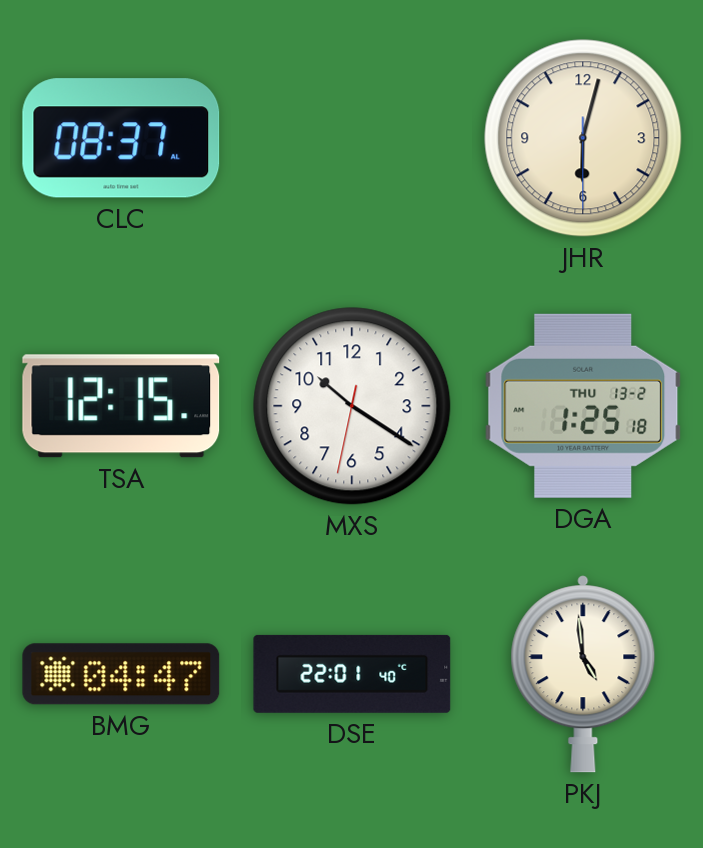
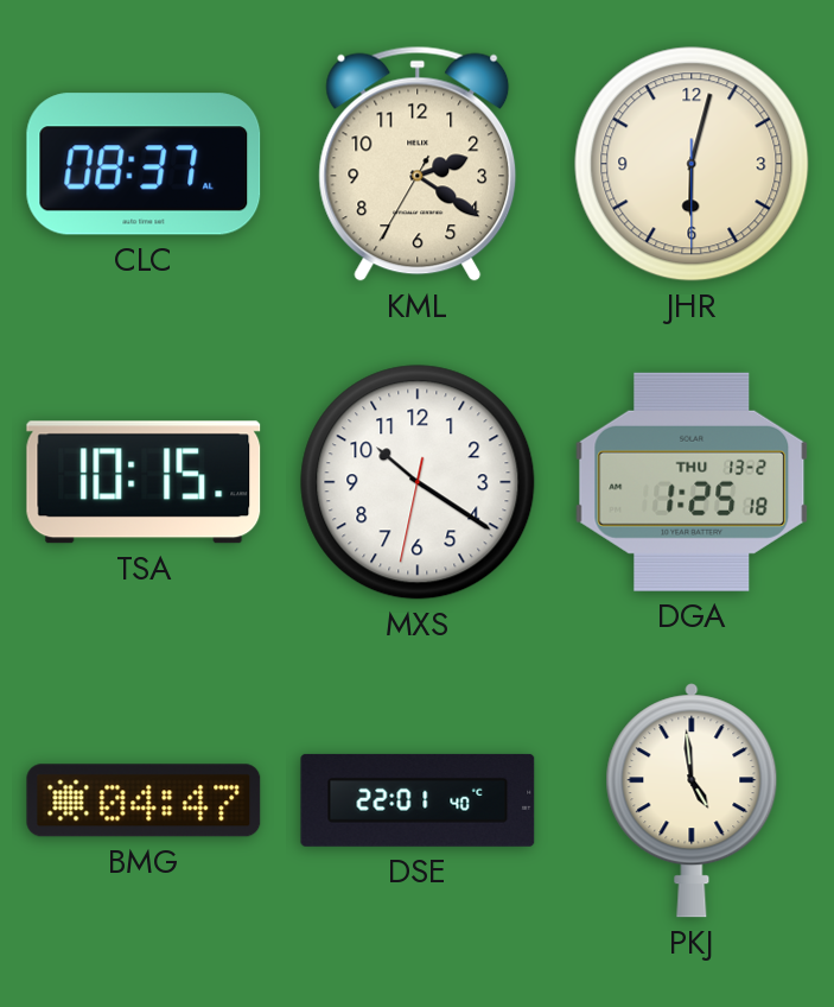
KML: none -> 2:20 (418, 164)
TSA: 12:15 -> 10:15 (144, 482)
